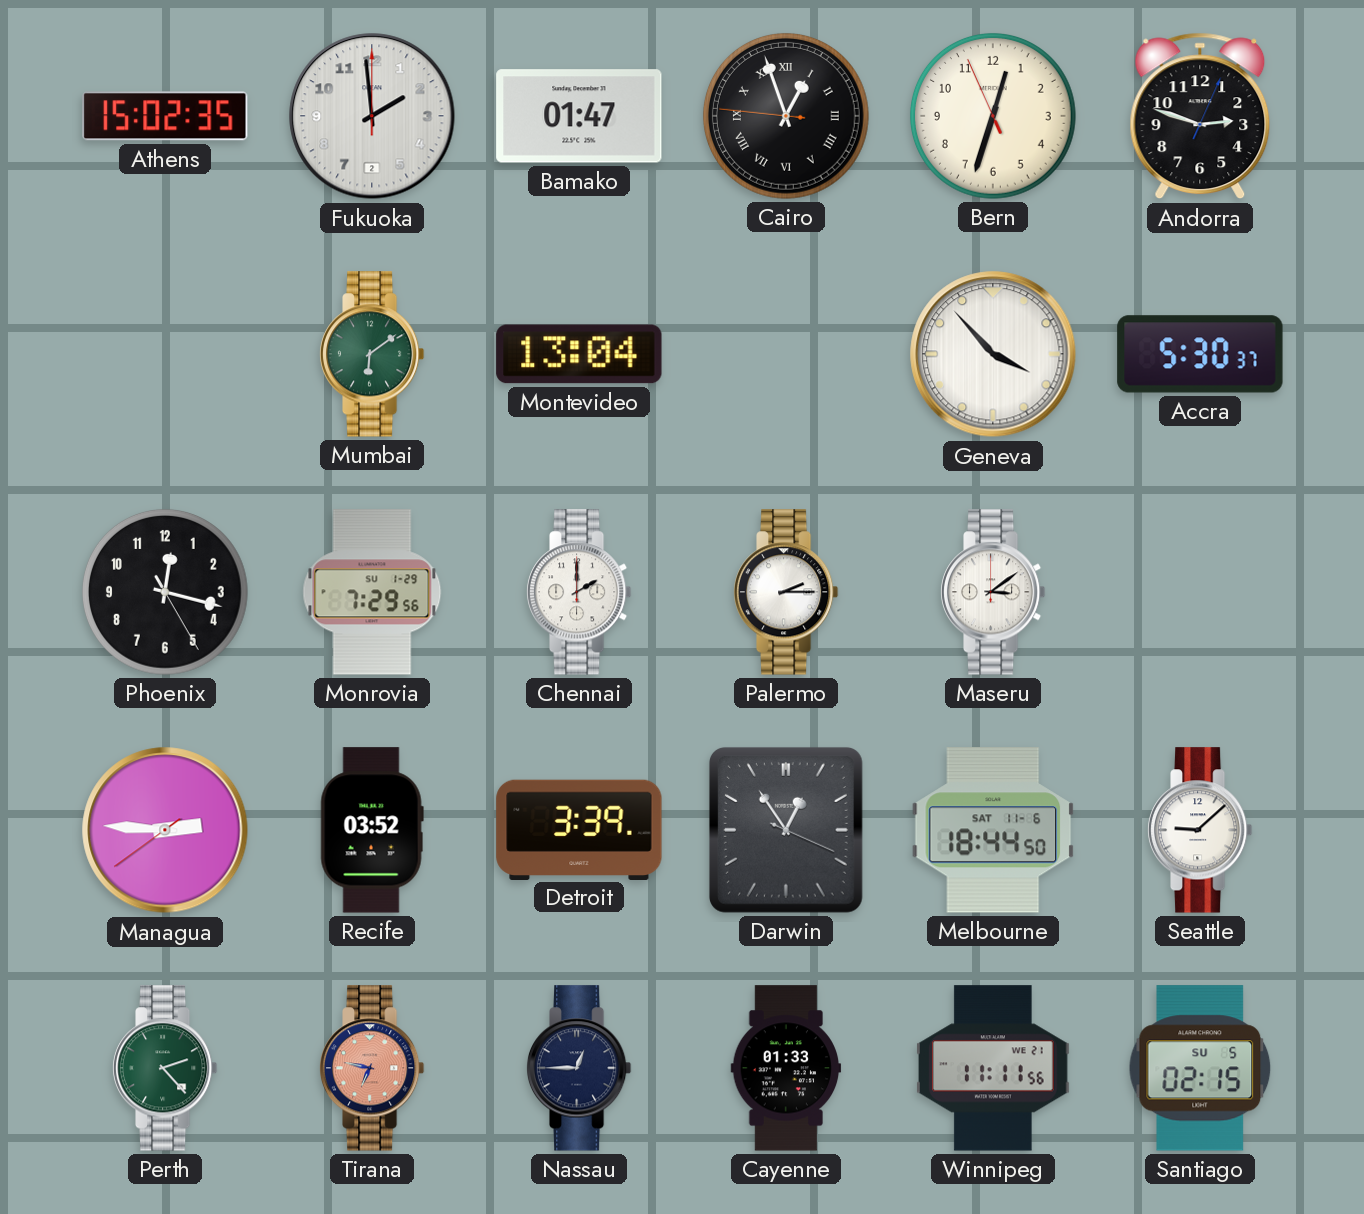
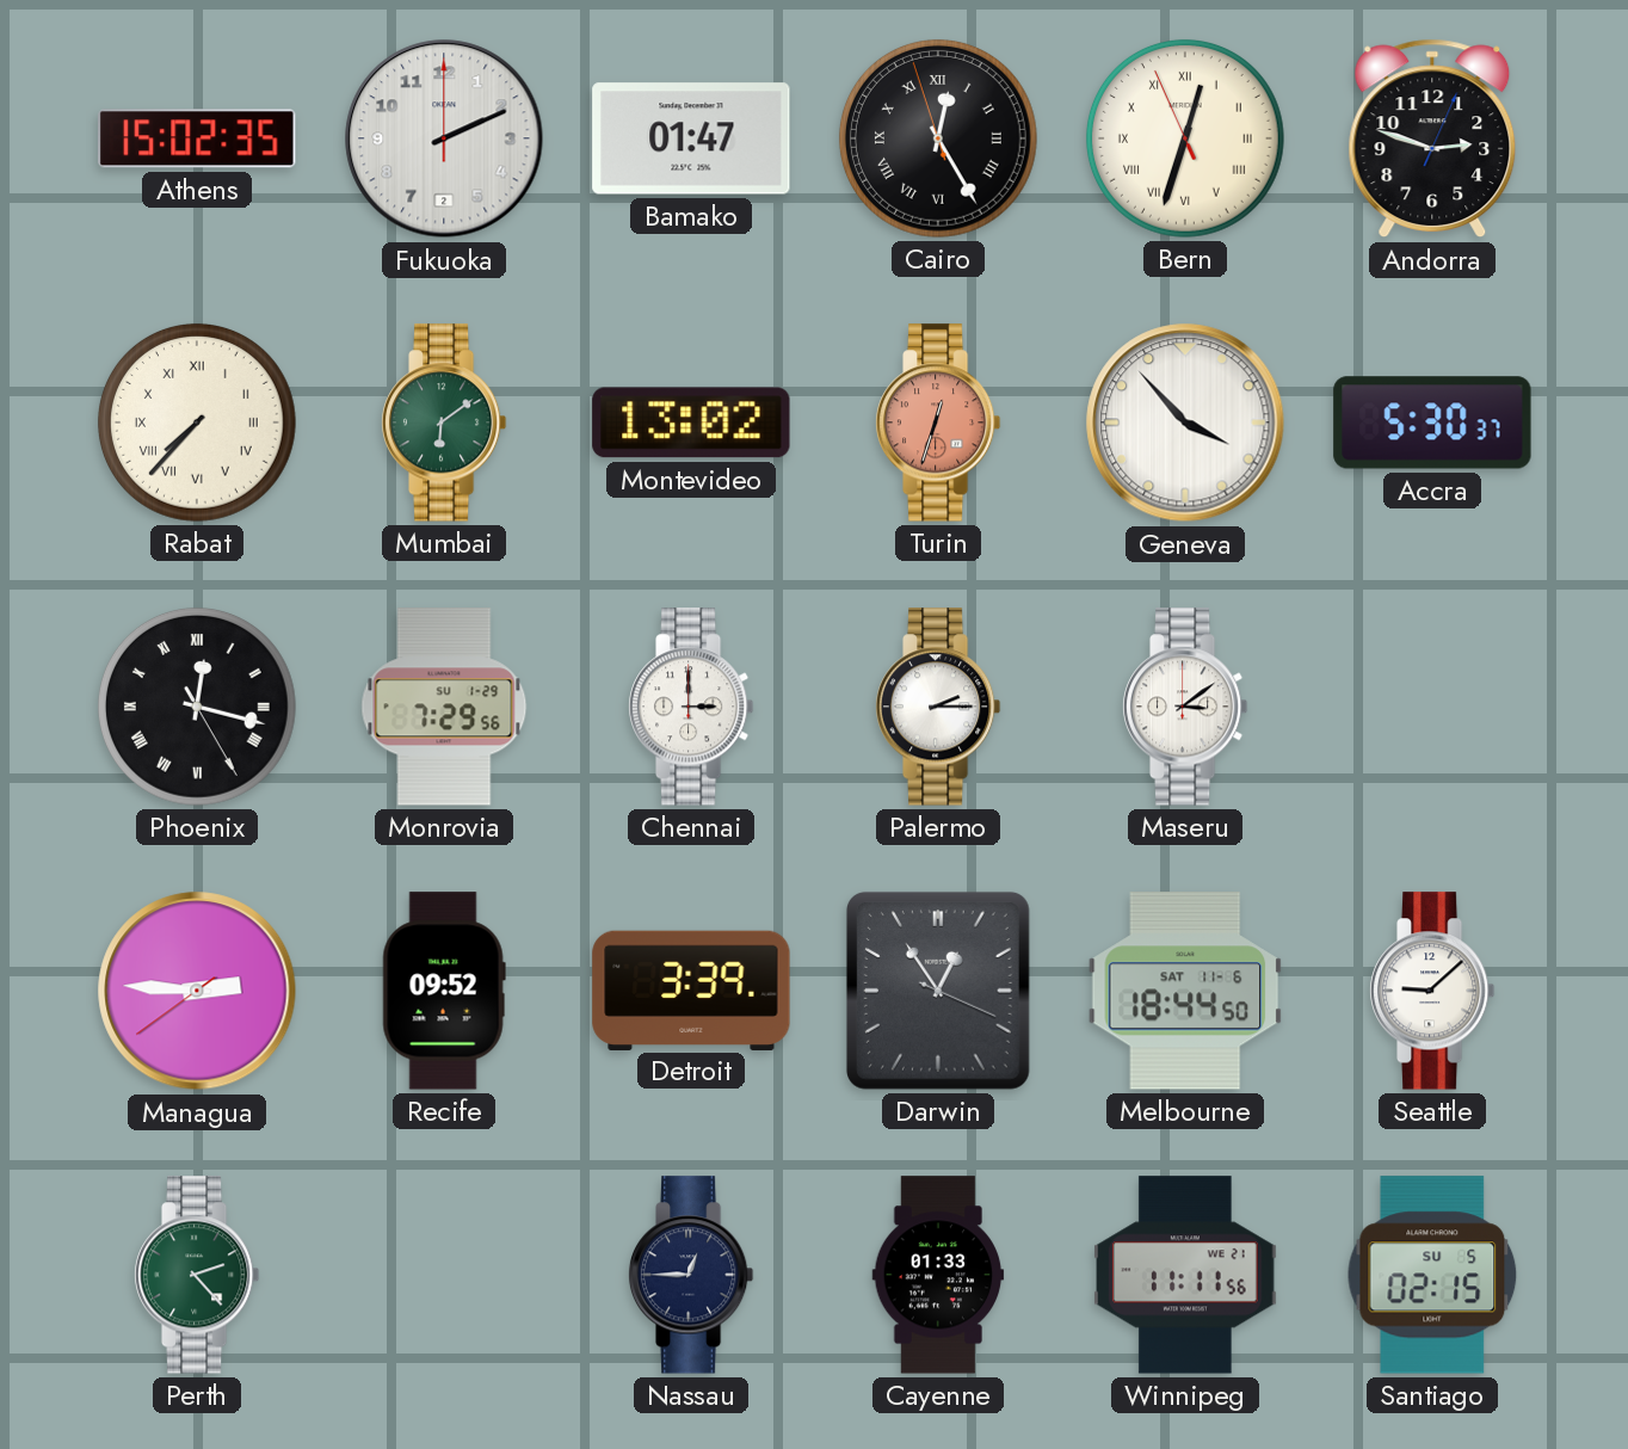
Fukuoka: 1:59 -> 2:11 (444, 138)
Cairo: 12:56 -> 12:24 (938, 138)
Bern numerals: Arabic -> Roman (1185, 138)
Rabat: none -> 7:37 (197, 423)
Montevideo: 13:04 -> 13:02 (691, 423)
Turin: none -> 12:33 (938, 423)
Phoenix numerals: Arabic -> Roman (197, 707)
Chennai: 2:00 -> 3:00 (691, 707)
Recife: 03:52 -> 09:52 (444, 991)
Tirana: 6:47 -> none (372, 1068)
